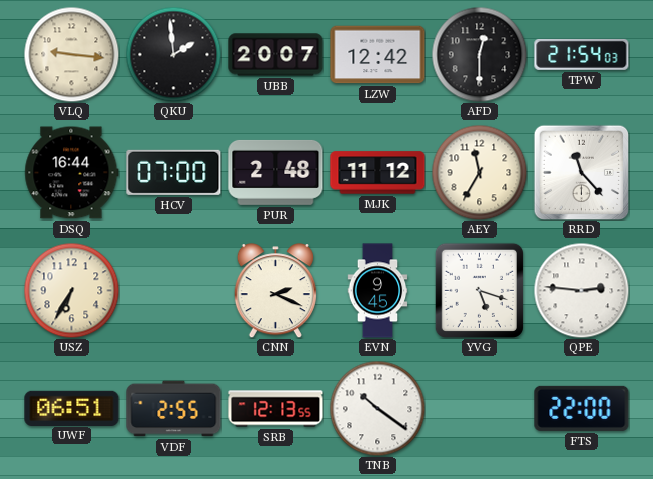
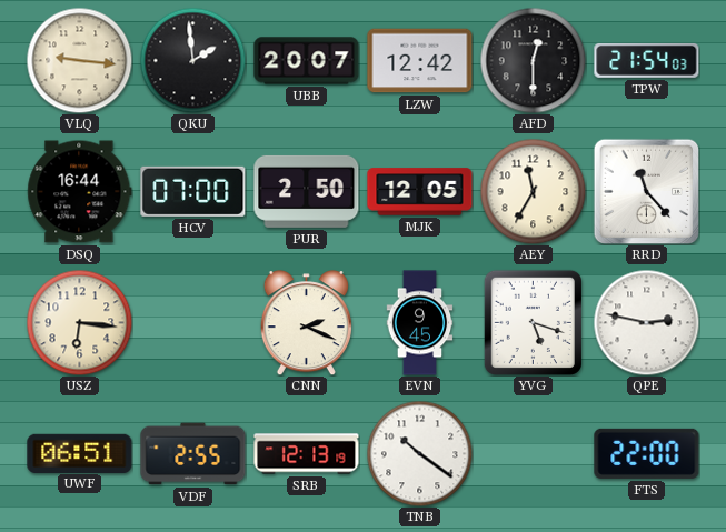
PUR: 2:48 -> 2:50 (307, 191)
MJK: 11:12 -> 12:05 (420, 192)
USZ: 6:35 -> 6:16 (79, 322)
QPE: 2:46 -> 2:47 (646, 322)
SRB: 12:13:55 -> 12:13:19 (307, 454)
